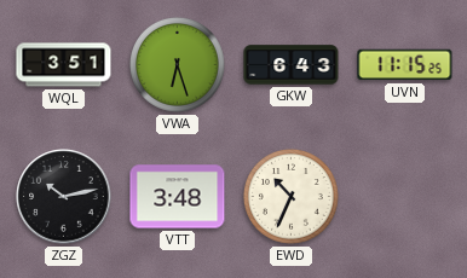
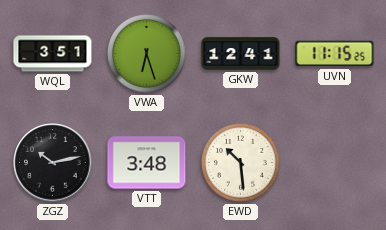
GKW: 6:43 -> 12:41 (241, 54)
EWD: 10:34 -> 10:29 (241, 162)
